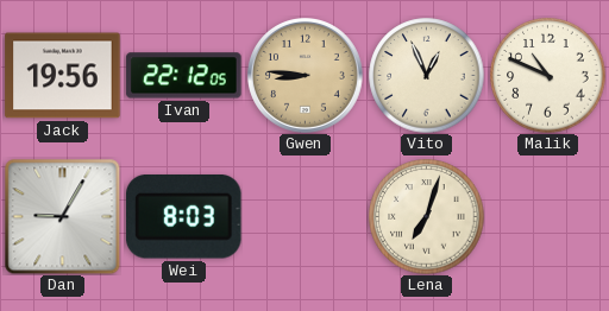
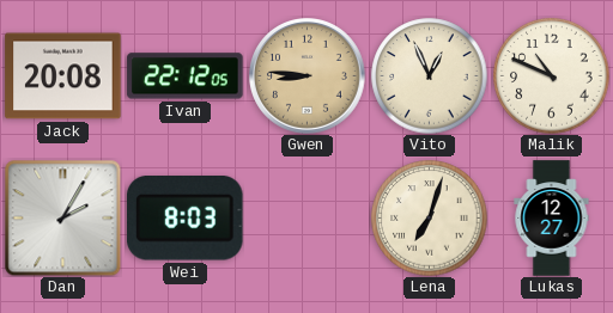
Jack: 19:56 -> 20:08 (63, 76)
Dan: 9:05 -> 2:05 (62, 217)
Lukas: none -> 12:27 (552, 219)
